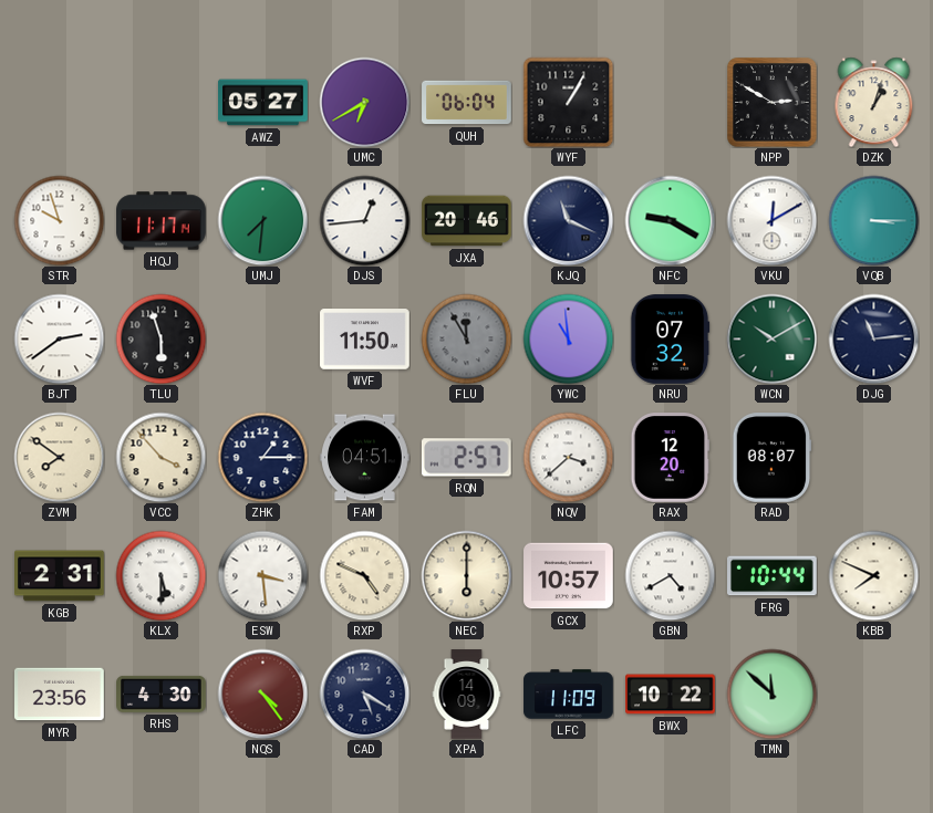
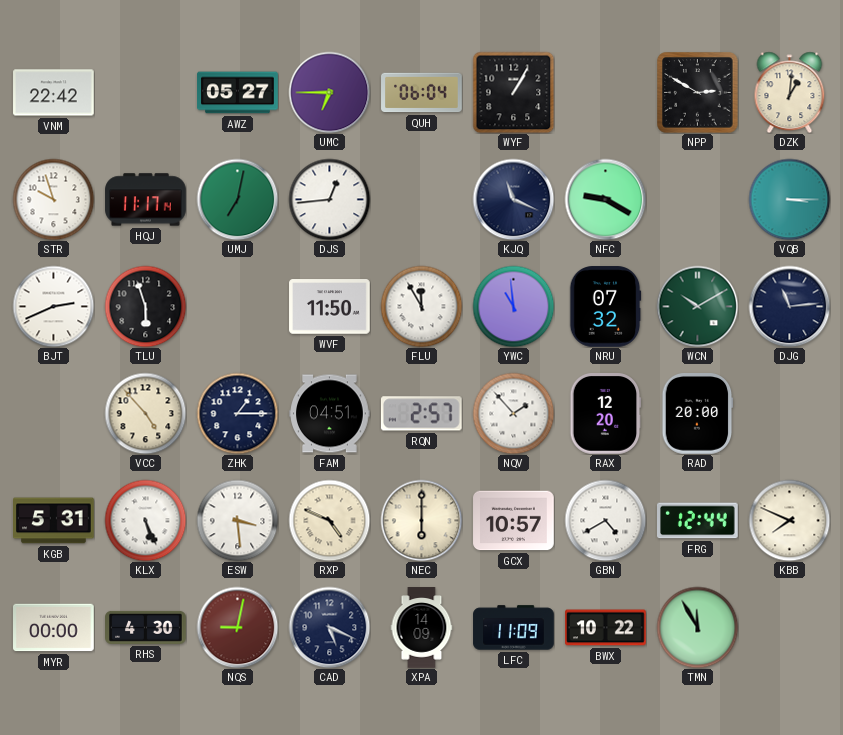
VNM: none -> 22:42 (54, 93)
UMC: 6:40 -> 6:45 (329, 92)
DZK: 1:03 -> 1:01 (790, 92)
UMJ: 7:31 -> 7:02 (237, 199)
JXA: 20:46 -> none (467, 221)
VKU: 12:10 -> none (771, 220)
BJT: 2:39 -> 2:41 (53, 306)
FLU dial: grey -> white (421, 306)
ZVM: 7:51 -> none (59, 457)
VCC: 3:53 -> 4:53 (145, 413)
NQV: 3:38 -> 1:53 (513, 413)
RAD: 08:07 -> 20:00 (698, 414)
KGB: 2:31 -> 5:31 (54, 521)
KLX: 5:30 -> 5:26 (145, 520)
FRG: 10:44 -> 12:44 (698, 521)
MYR: 23:56 -> 00:00 (54, 628)
NQS: 4:24 -> 9:02 (237, 627)
CAD: 5:20 -> 5:19 (329, 627)
TMN: 11:52 -> 11:55 (697, 627)
